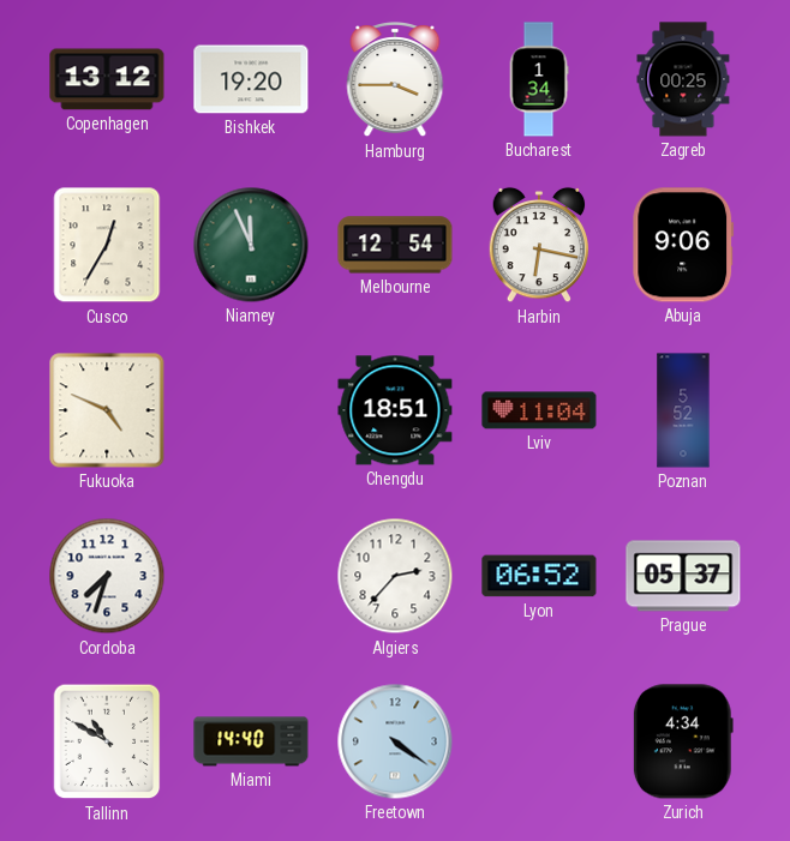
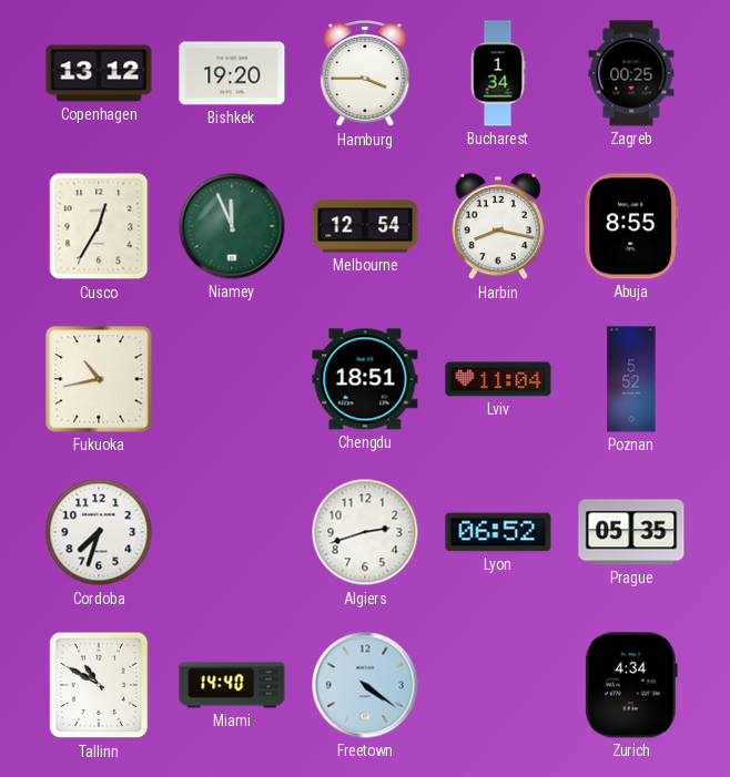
Harbin: 6:17 -> 8:17 (498, 226)
Abuja: 9:06 -> 8:55 (631, 226)
Fukuoka: 4:49 -> 10:43 (99, 379)
Algiers: 2:37 -> 2:42 (365, 532)
Prague: 05:37 -> 05:35 (631, 532)
